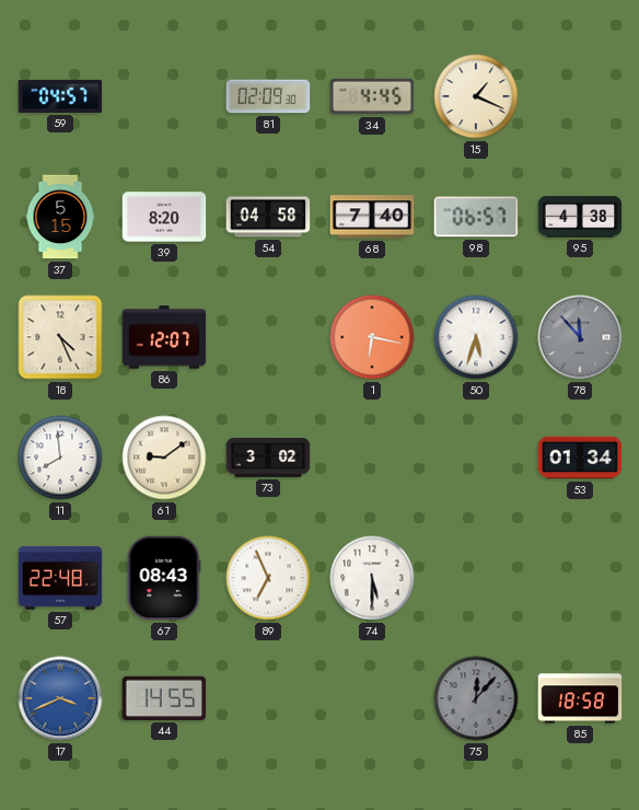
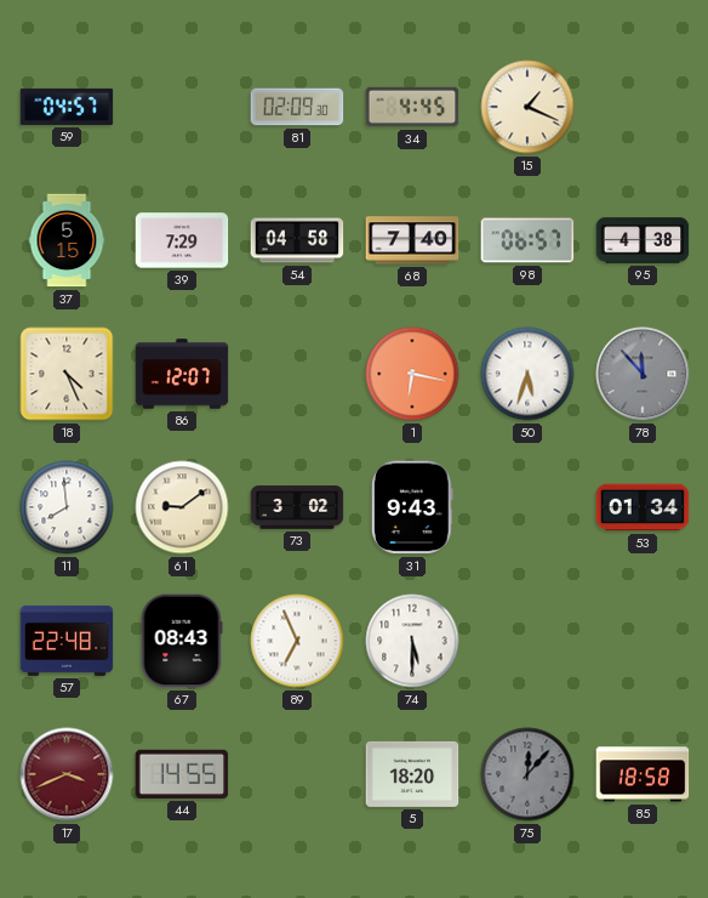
39: 8:20 -> 7:29 (182, 240)
31: none -> 9:43 (412, 507)
17 dial: blue -> burgundy (67, 774)
5: none -> 18:20 (412, 774)
